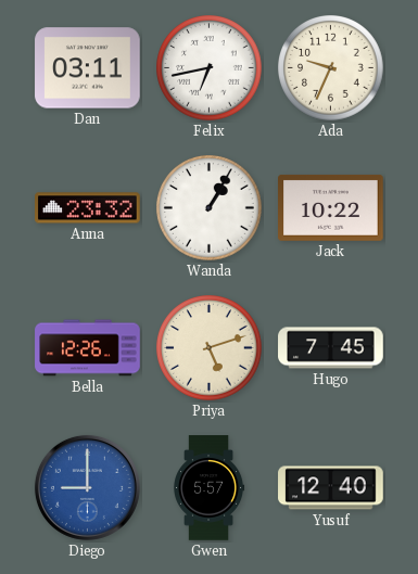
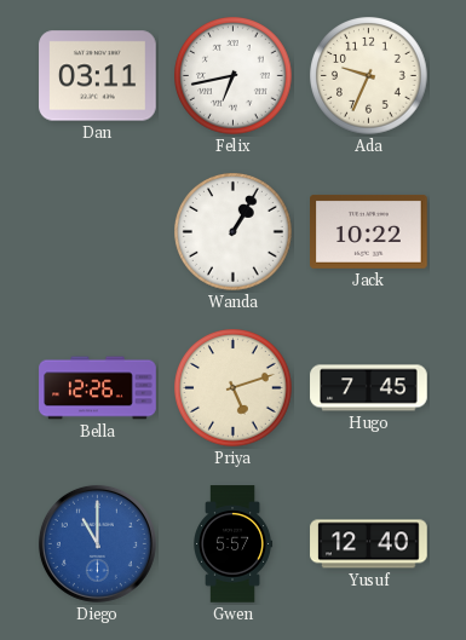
Anna: 23:32 -> none (88, 208)
Diego: 9:00 -> 11:00 (97, 543)
